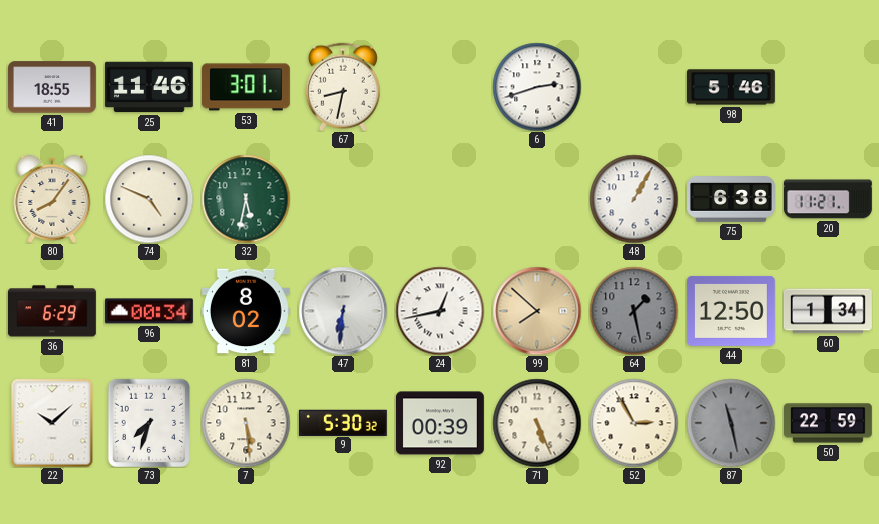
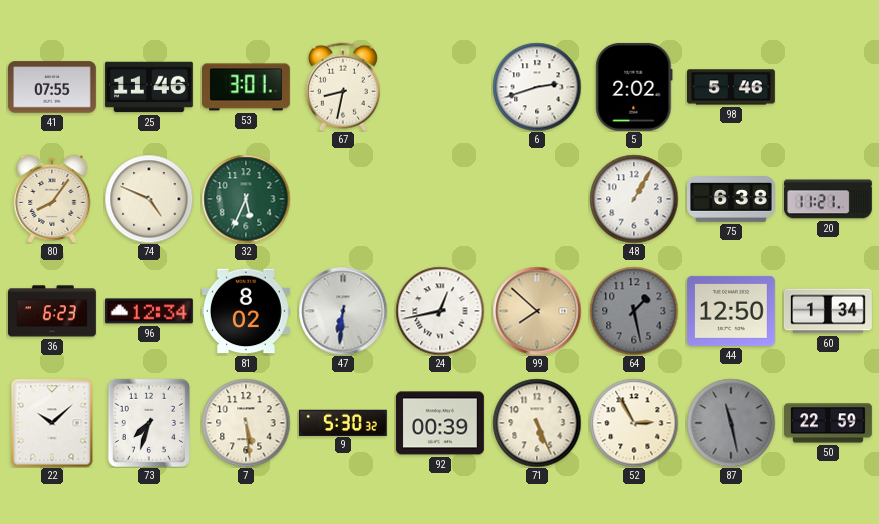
41: 18:55 -> 07:55 (52, 87)
5: none -> 2:02 (634, 87)
32: 5:32 -> 5:34 (246, 199)
36: 6:29 -> 6:23 (52, 311)
96: 00:34 -> 12:34 (149, 311)
